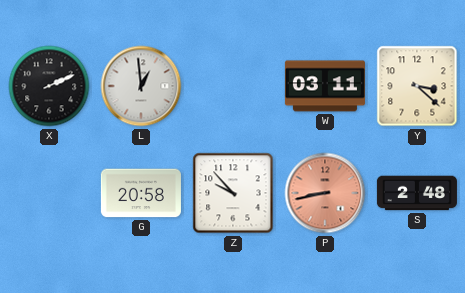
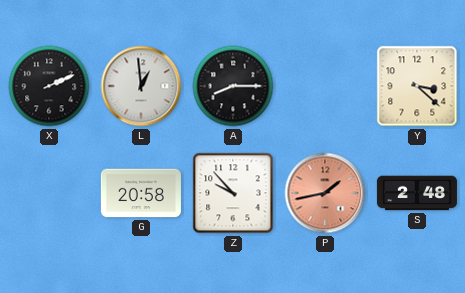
A: none -> 8:15 (233, 86)
W: 03:11 -> none (325, 86)
P: 8:43 -> 1:43 (325, 193)
